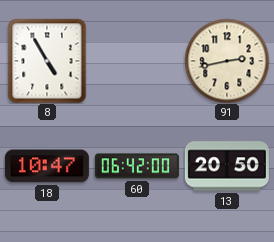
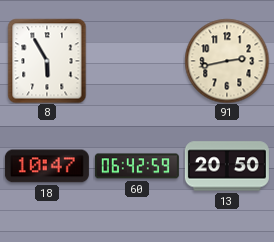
8: 4:55 -> 5:55 (47, 61)
60: 06:42:00 -> 06:42:59 (137, 166)
